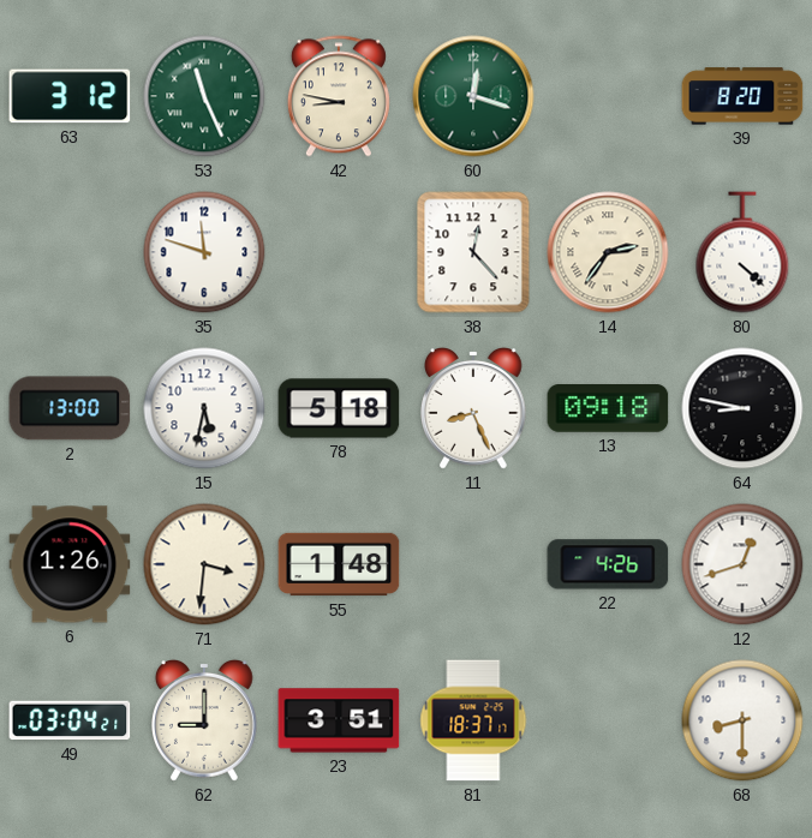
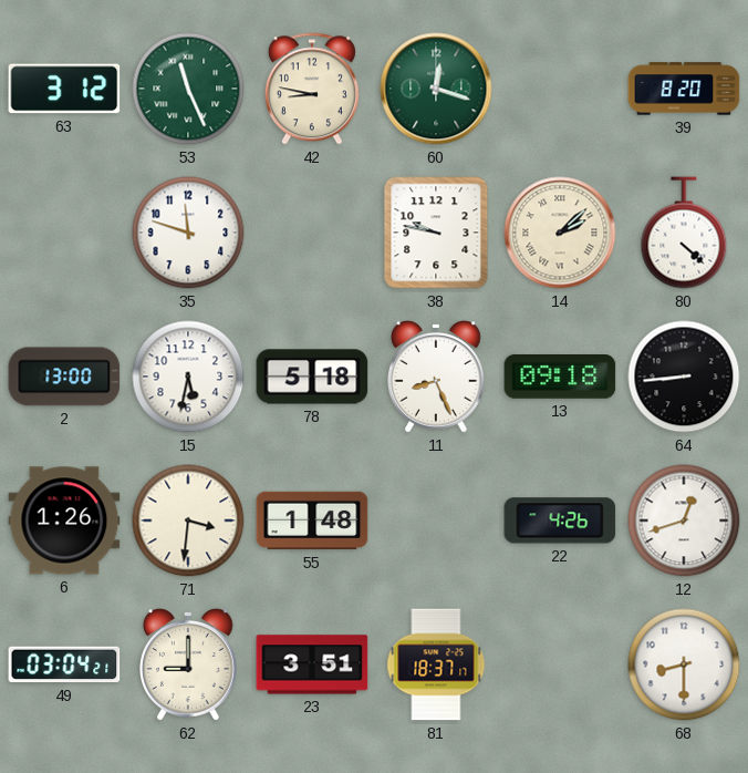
38: 12:23 -> 9:47 (436, 233)
14: 2:36 -> 2:08 (560, 233)
64: 8:47 -> 8:44 (684, 377)
